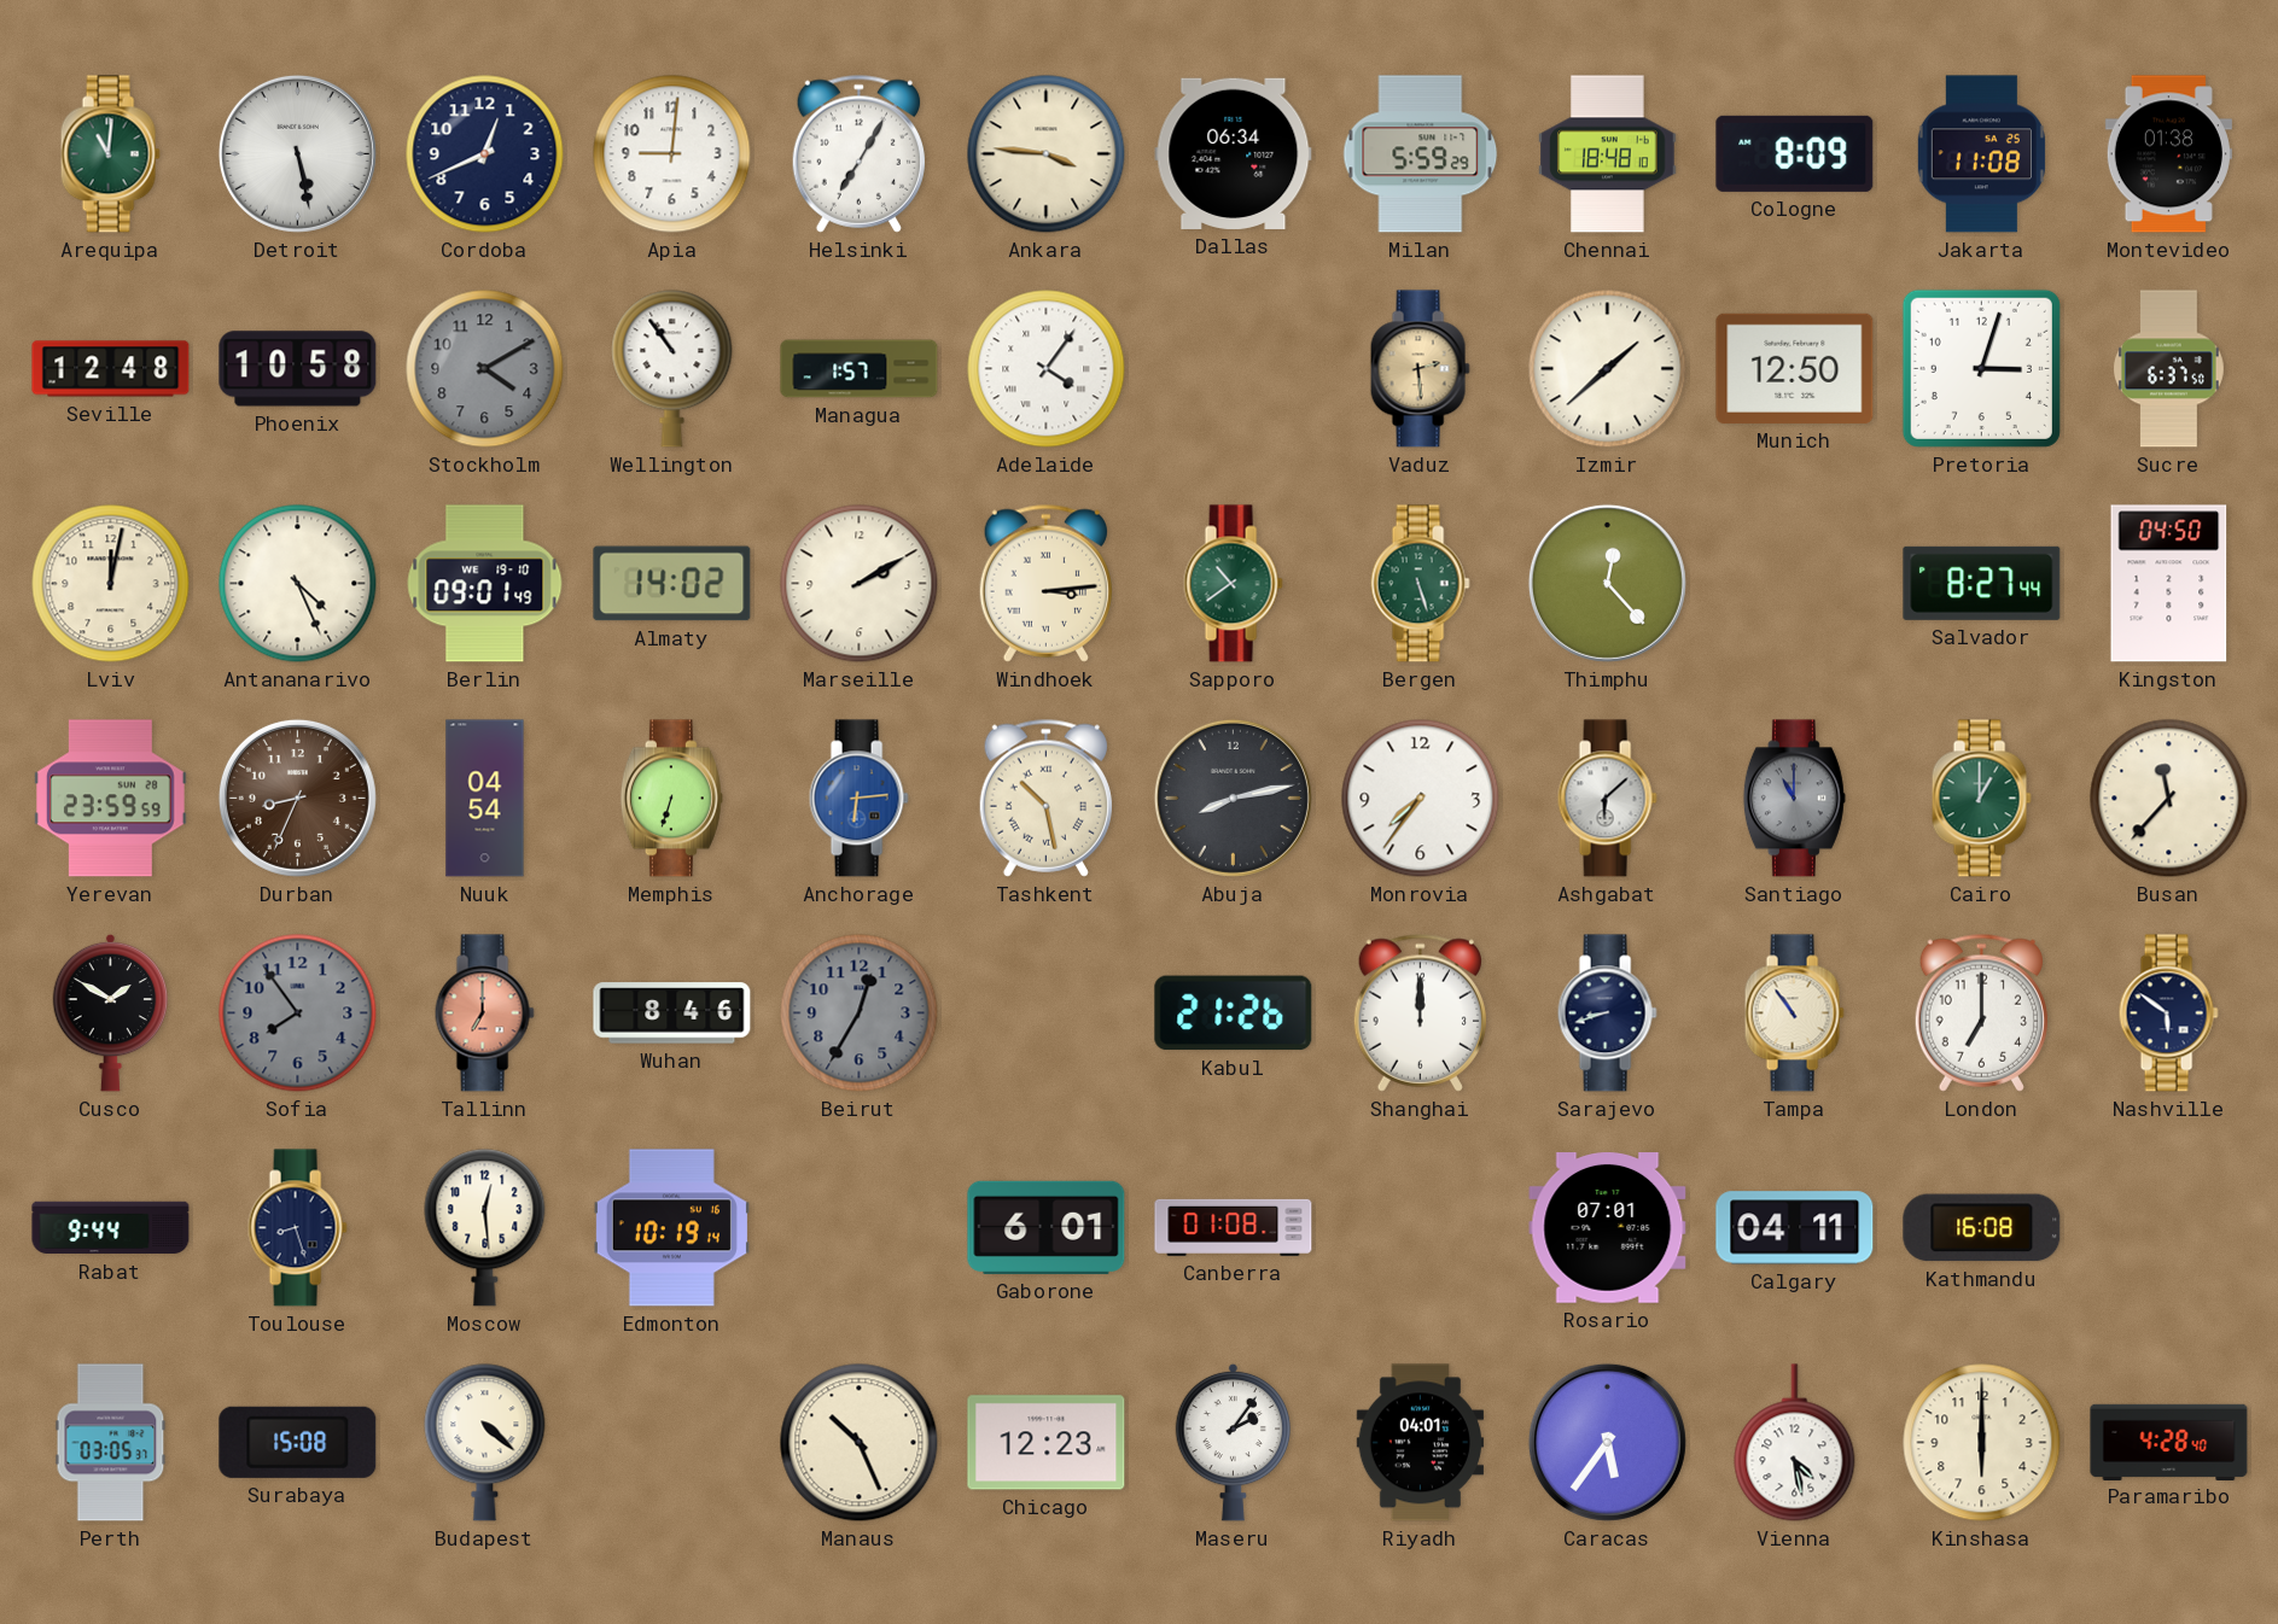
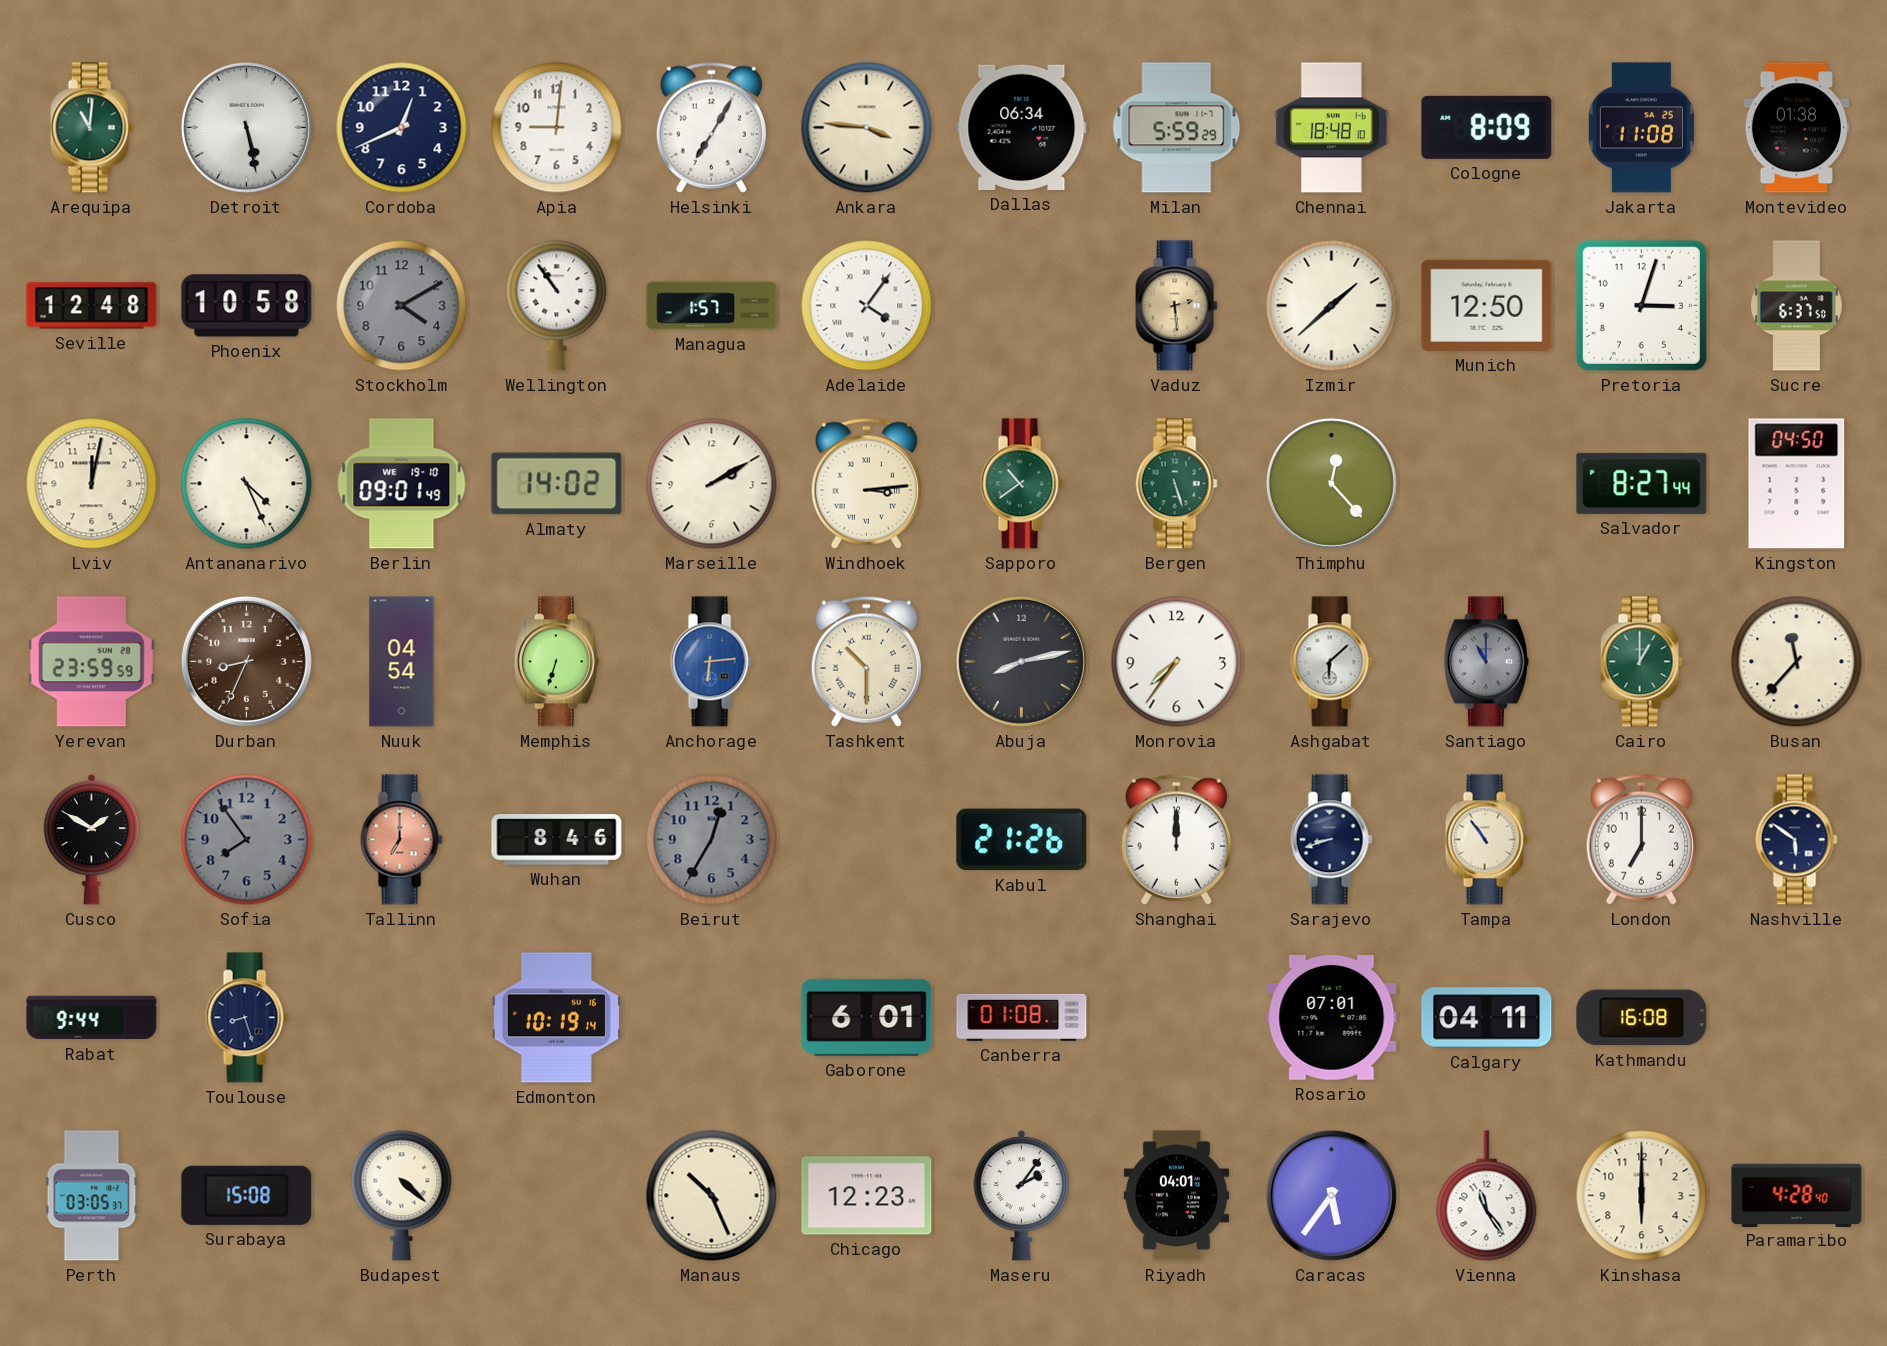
Tashkent: 10:28 -> 10:30 (866, 661)
Moscow: 12:29 -> none (485, 1228)
Vienna: 4:28 -> 11:24 (1487, 1196)
